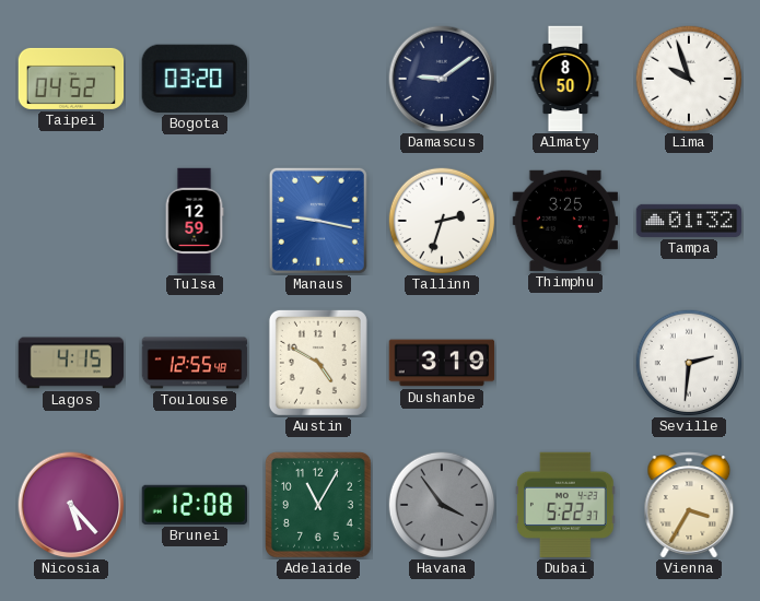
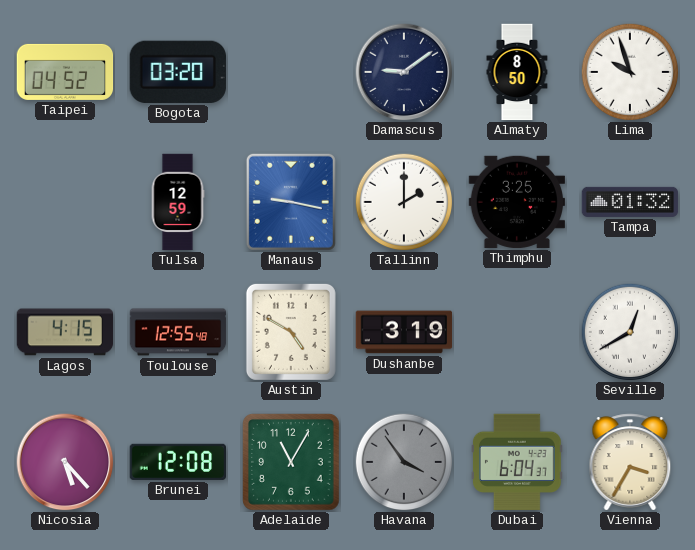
Tallinn: 2:33 -> 2:00 (404, 202)
Seville: 2:31 -> 12:40 (630, 332)
Dubai: 5:22 -> 6:04 (517, 462)
